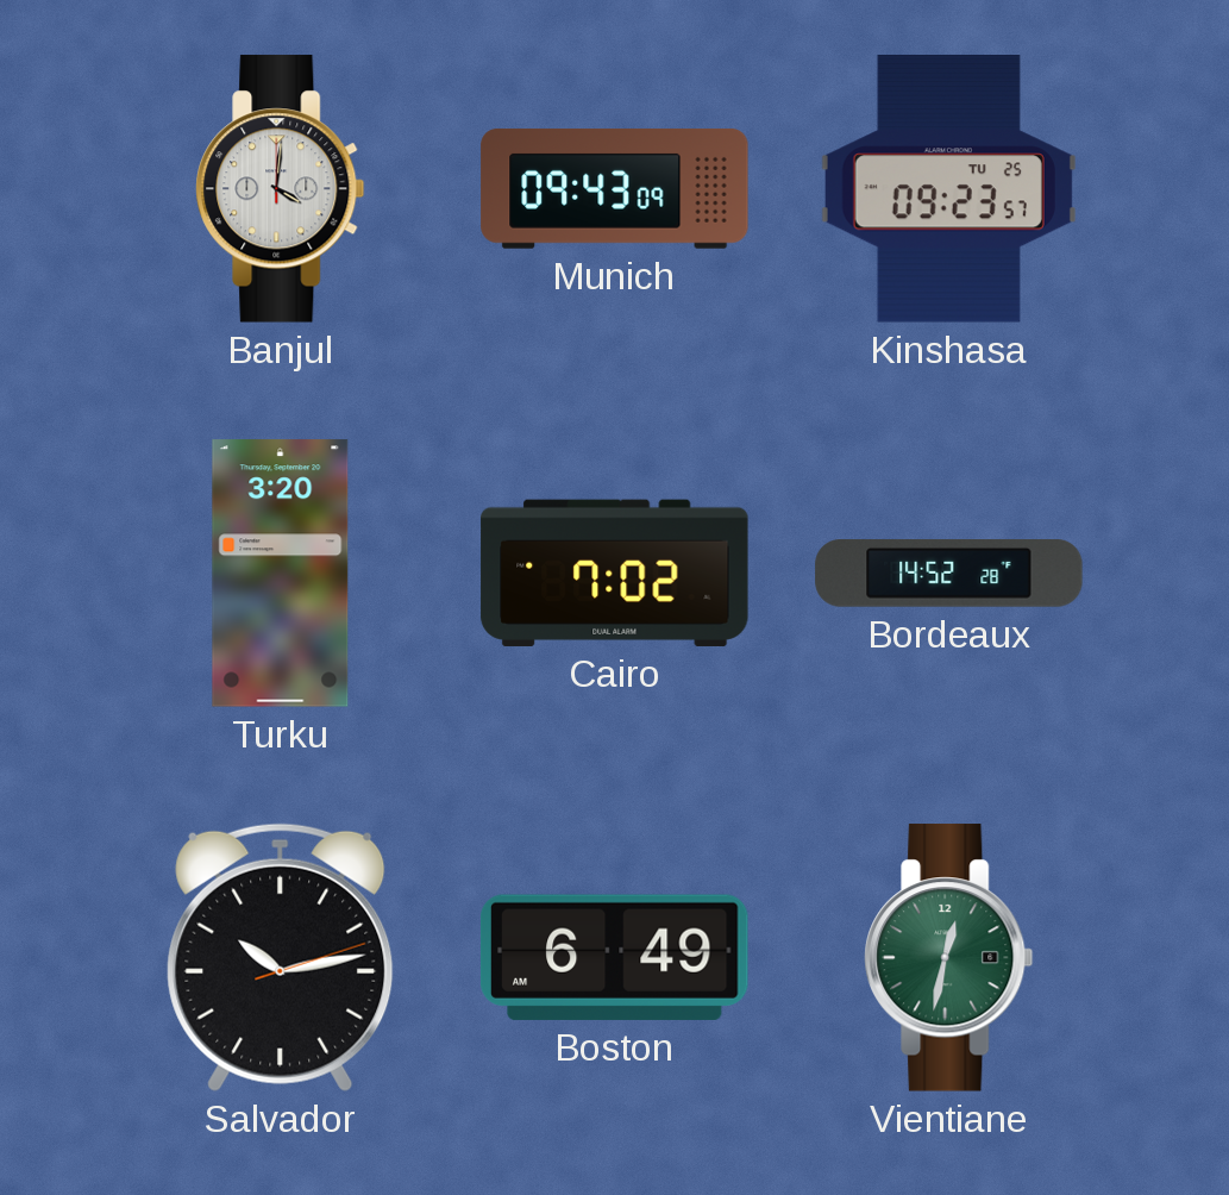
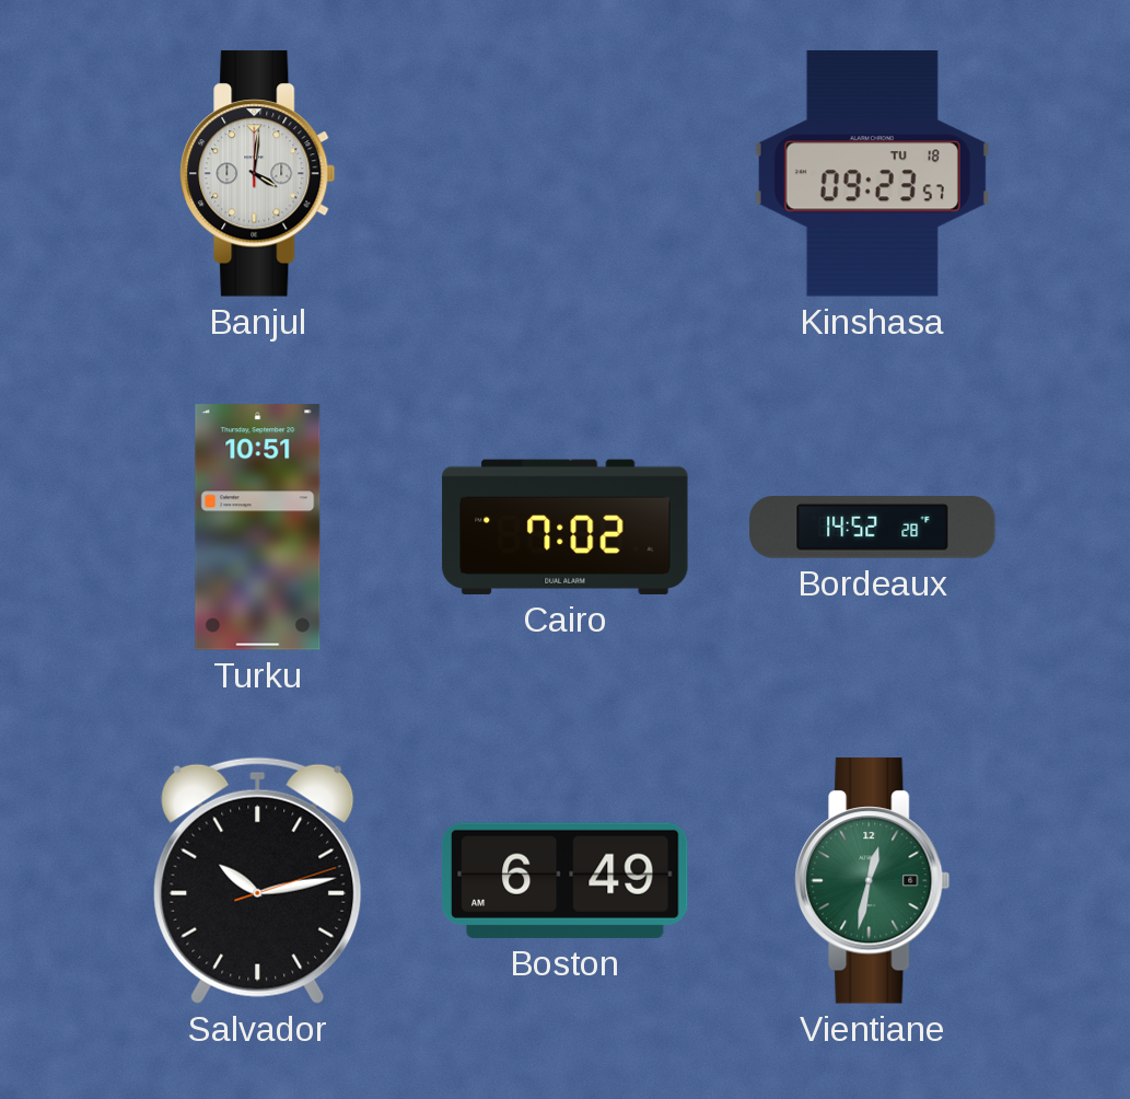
Munich: 09:43 -> none (615, 188)
Kinshasa date: TU 25 -> TU 18 (872, 174)
Turku: 3:20 -> 10:51 (258, 528)
